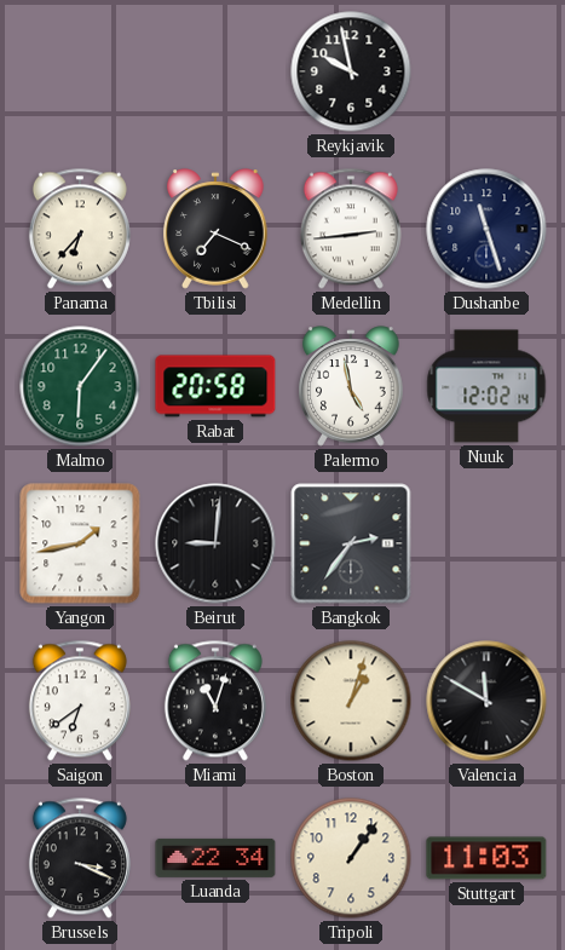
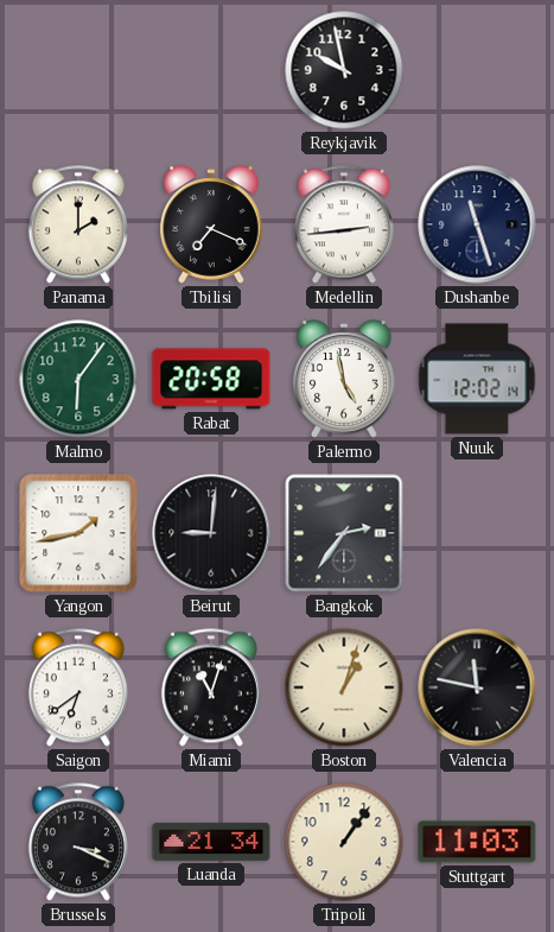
Panama: 6:37 -> 2:00 (78, 224)
Valencia: 11:50 -> 11:47 (477, 687)
Luanda: 22:34 -> 21:34 (211, 842)
